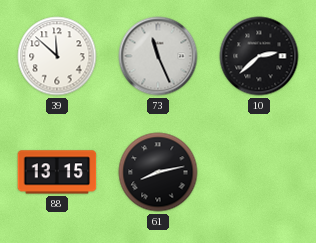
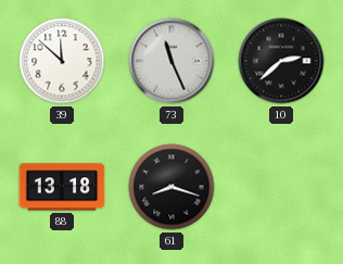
88: 13:15 -> 13:18 (62, 187)
61: 8:13 -> 8:18 (171, 187)
